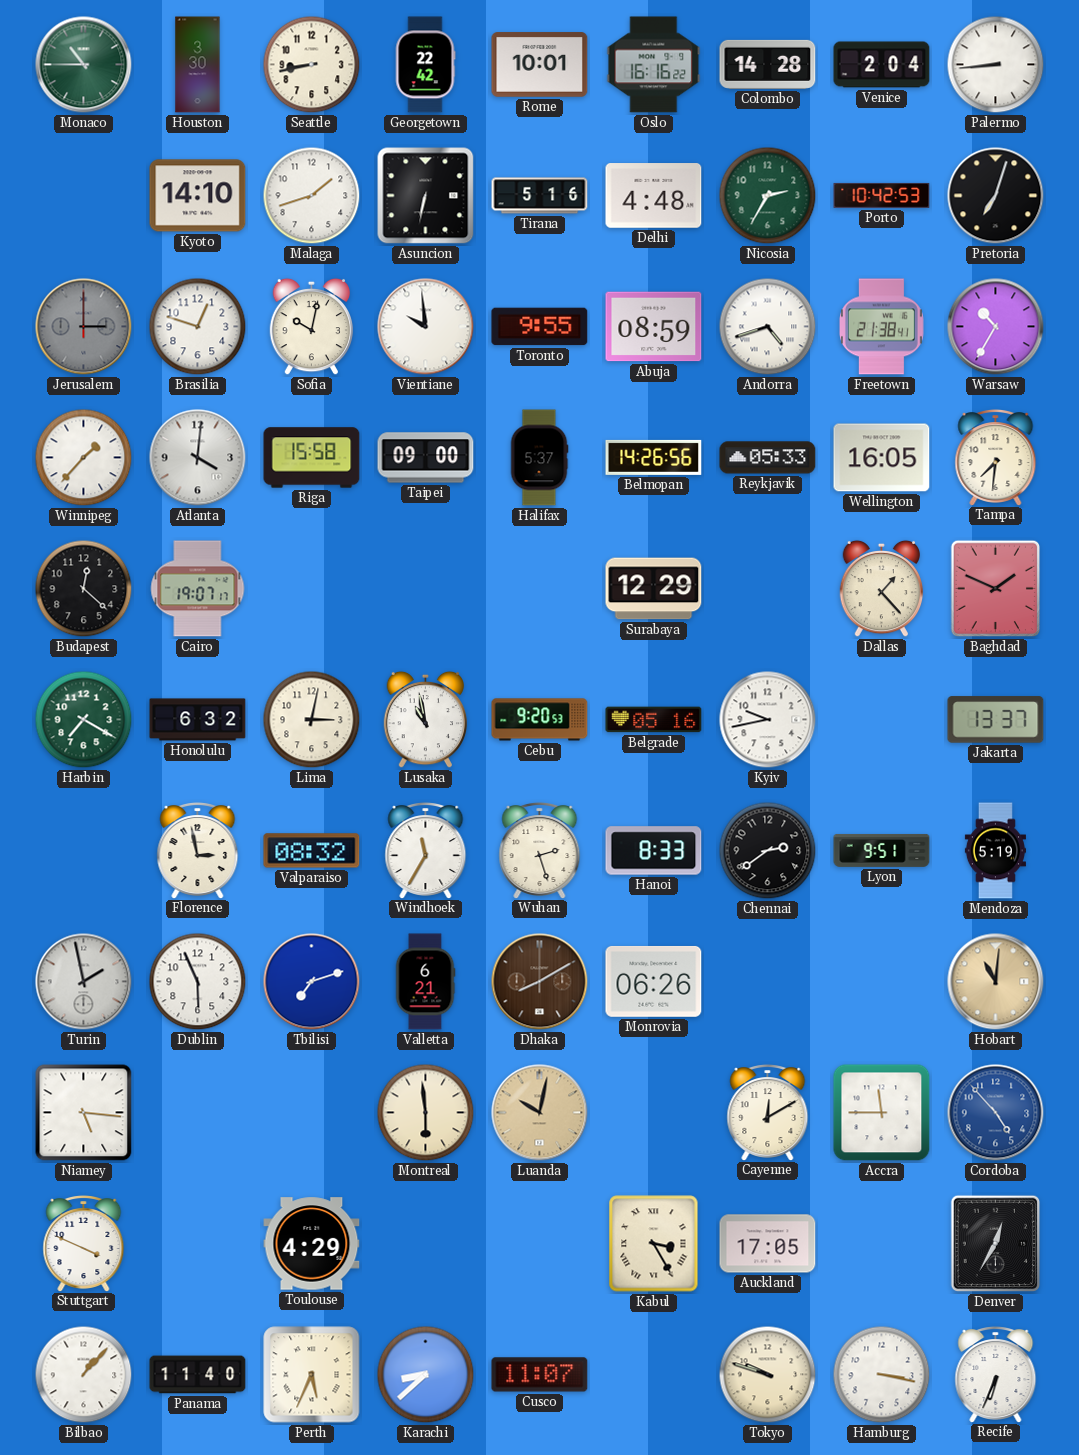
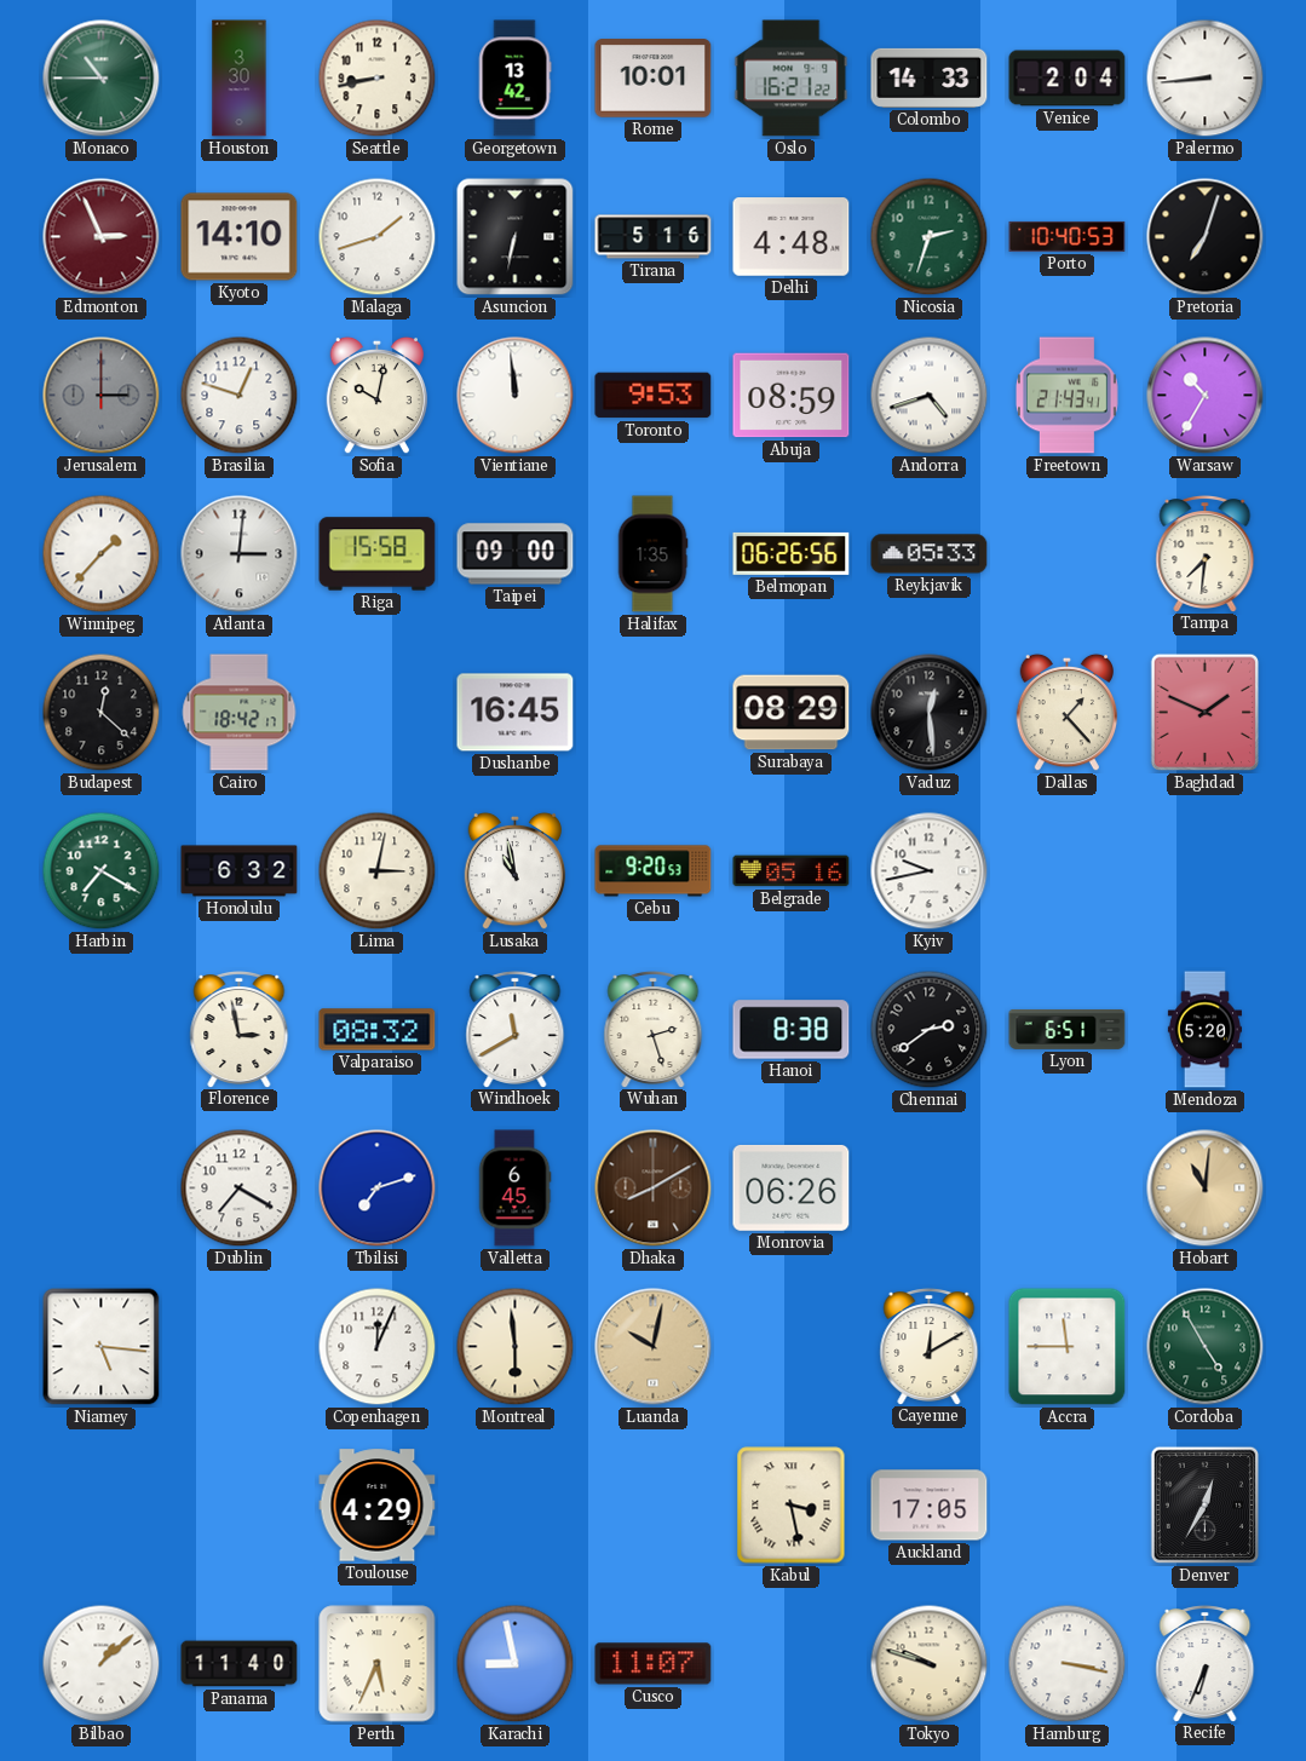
Georgetown: 22:42 -> 13:42 (514, 79)
Oslo: 16:16 -> 16:21 (792, 79)
Colombo: 14:28 -> 14:33 (930, 77)
Edmonton: none -> 2:56 (102, 237)
Nicosia: 2:35 -> 2:33 (930, 237)
Porto: 10:42 -> 10:40 (1068, 236)
Vientiane: 9:59 -> 11:59 (516, 396)
Toronto: 9:55 -> 9:53 (654, 396)
Freetown: 21:38 -> 21:43 (1068, 396)
Atlanta: 4:01 -> 3:01 (240, 554)
Halifax: 5:37 -> 1:35 (652, 554)
Belmopan: 14:26 -> 06:26 (792, 553)
Wellington: 16:05 -> none (882, 458)
Cairo: 19:07 -> 18:42 (240, 713)
Dushanbe: none -> 16:45 (516, 713)
Surabaya: 12:29 -> 08:29 (792, 713)
Vaduz: none -> 12:29 (930, 713)
Jakarta: 13:37 -> none (996, 720)
Windhoek: 11:35 -> 11:40 (516, 1030)
Hanoi: 8:33 -> 8:38 (792, 1030)
Lyon: 9:51 -> 6:51 (1068, 1029)
Mendoza: 5:19 -> 5:20 (1204, 1030)
Turin: 1:58 -> none (84, 982)
Dublin: 5:56 -> 7:20 (240, 1189)
Valletta: 6:21 -> 6:45 (514, 1189)
Copenhagen: none -> 12:04 (378, 1347)
Cordoba: 4:53 -> 4:55 (1206, 1347)
Cordoba dial: blue -> green (1206, 1347)
Stuttgart: 3:49 -> none (84, 1244)
Kabul: 3:25 -> 3:28 (792, 1506)
Bilbao: 1:07 -> 1:08 (102, 1664)
Karachi: 8:38 -> 8:58 (516, 1664)
